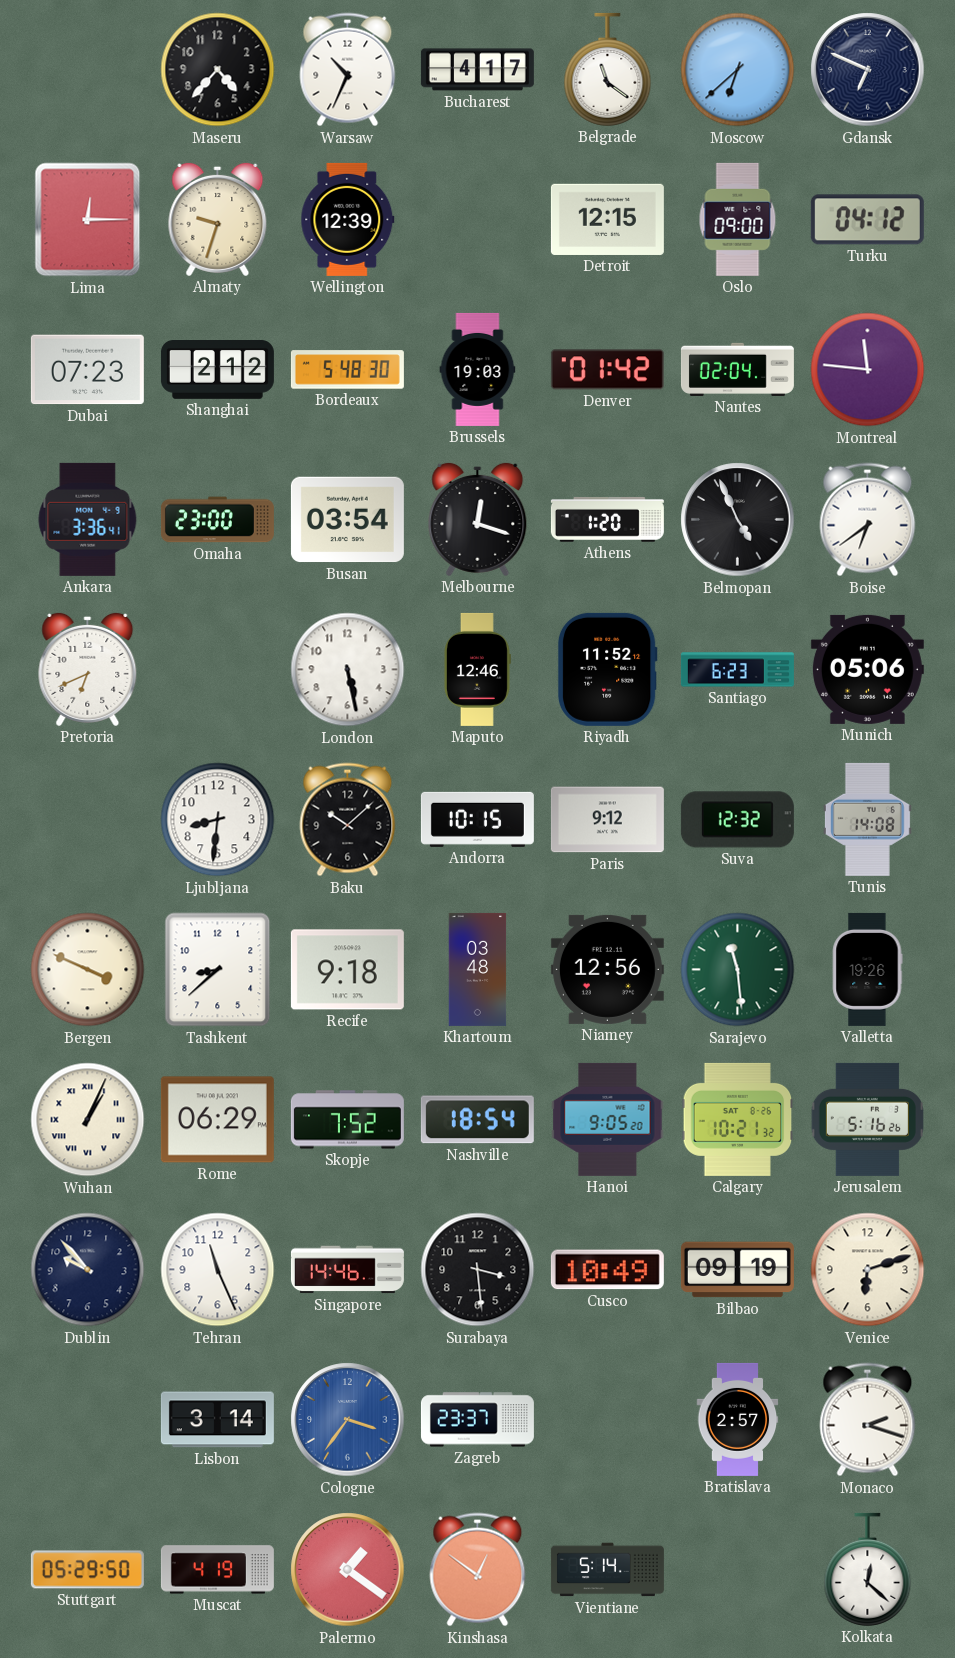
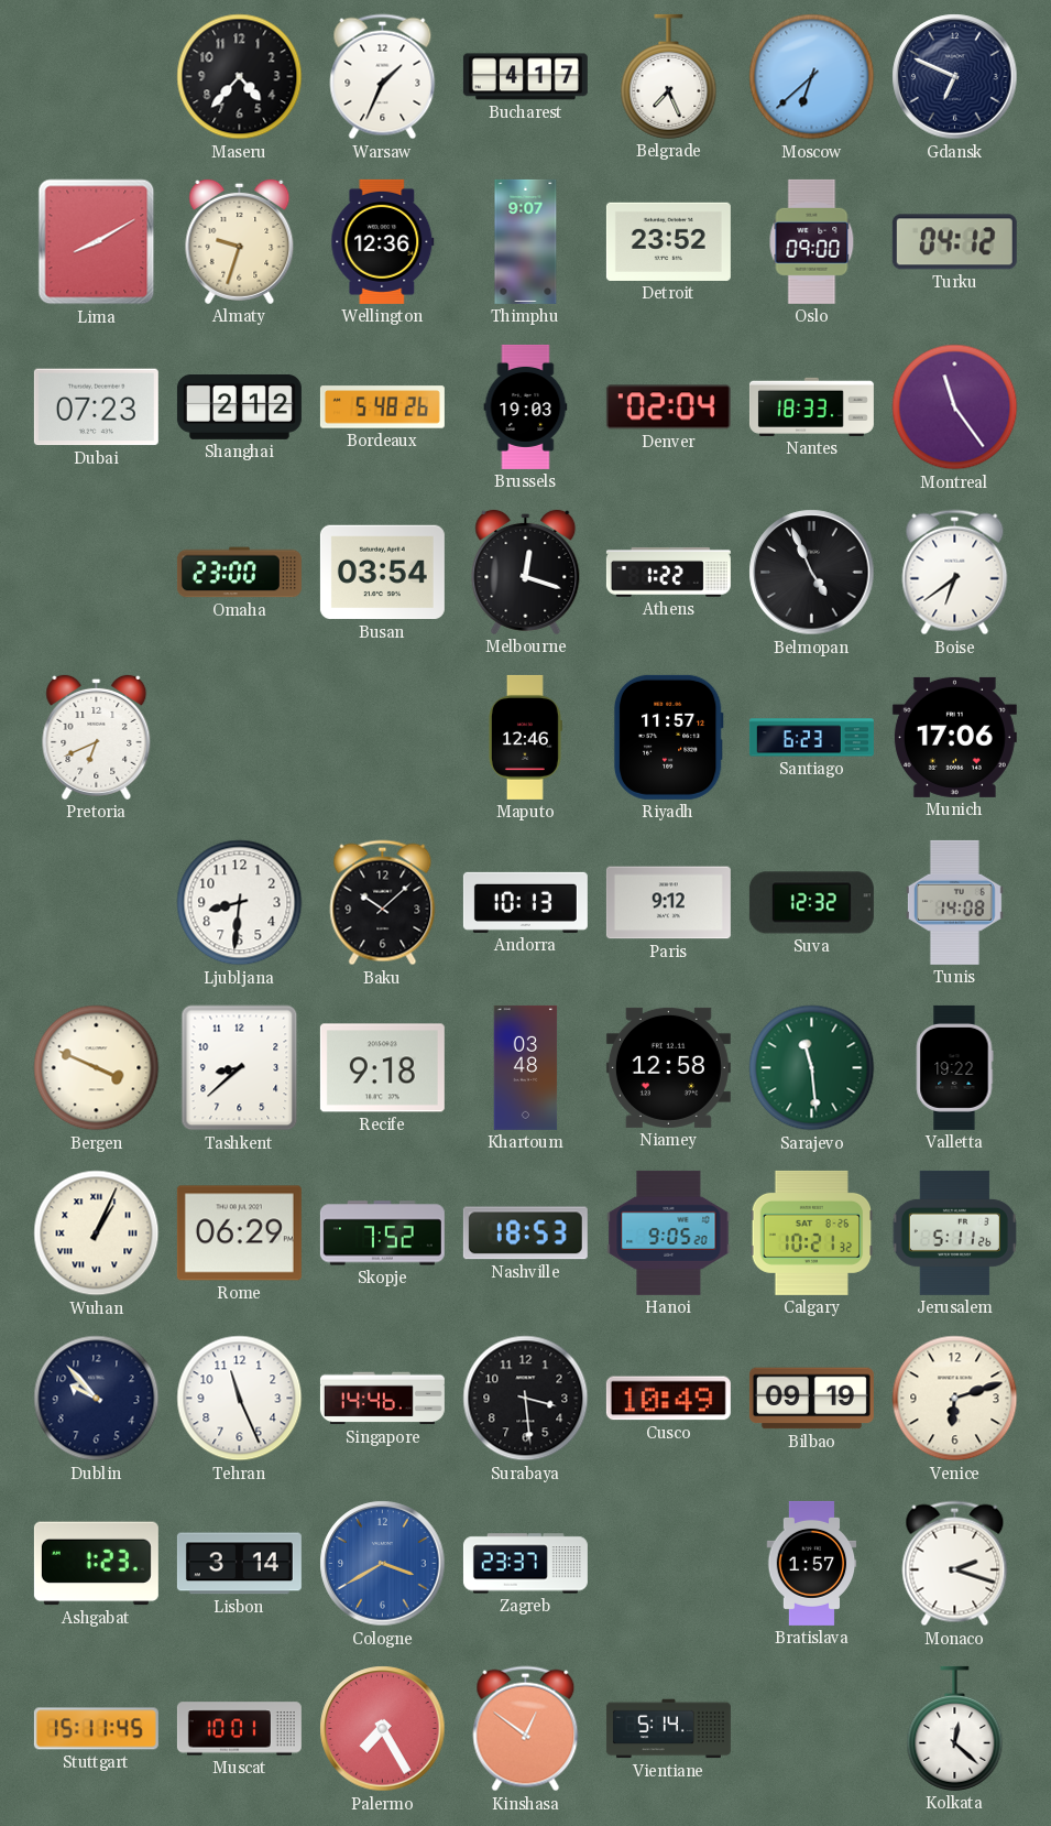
Warsaw: 10:34 -> 1:34 (383, 77)
Belgrade: 11:21 -> 7:26 (669, 76)
Lima: 12:15 -> 8:10 (97, 242)
Wellington: 12:39 -> 12:36 (383, 241)
Thimphu: none -> 9:07 (526, 241)
Detroit: 12:15 -> 23:52 (668, 241)
Bordeaux: 5:48:30 -> 5:48:26 (382, 407)
Denver: 01:42 -> 02:04 (668, 407)
Nantes: 02:04 -> 18:33 (811, 406)
Montreal: 11:46 -> 11:24 (955, 407)
Ankara: 3:36 -> none (88, 519)
Athens: 1:20 -> 1:22 (668, 573)
London: 5:28 -> none (348, 670)
Riyadh: 11:52 -> 11:57 (668, 737)
Munich: 05:06 -> 17:06 (954, 737)
Andorra: 10:15 -> 10:13 (525, 902)
Niamey: 12:56 -> 12:58 (668, 1067)
Valletta: 19:26 -> 19:22 (954, 1067)
Nashville: 18:54 -> 18:53 (525, 1233)
Jerusalem: 5:16 -> 5:11 (954, 1232)
Ashgabat: none -> 1:23 (96, 1564)
Cologne: 3:36 -> 3:40 (383, 1564)
Bratislava: 2:57 -> 1:57 (812, 1563)
Stuttgart: 05:29 -> 15:11 (96, 1729)
Muscat: 4:19 -> 10:01 (239, 1729)
Palermo: 1:21 -> 7:25 (383, 1729)
